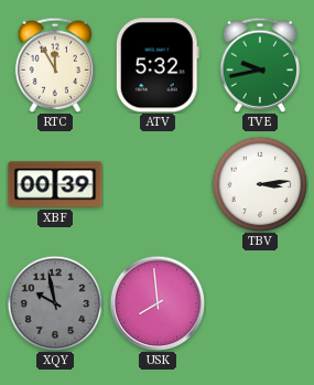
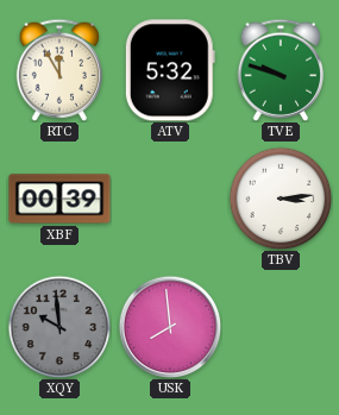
TVE: 9:43 -> 9:48 (281, 70)
XQY: 9:58 -> 9:59 (59, 327)
